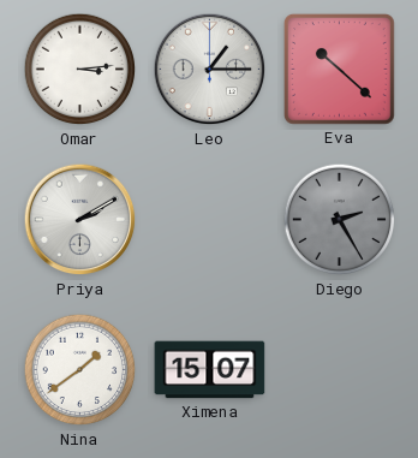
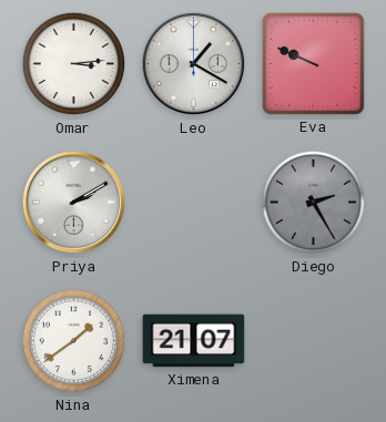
Leo: 1:15 -> 1:20 (194, 64)
Eva: 10:22 -> 9:49 (314, 64)
Ximena: 15:07 -> 21:07 (194, 341)
